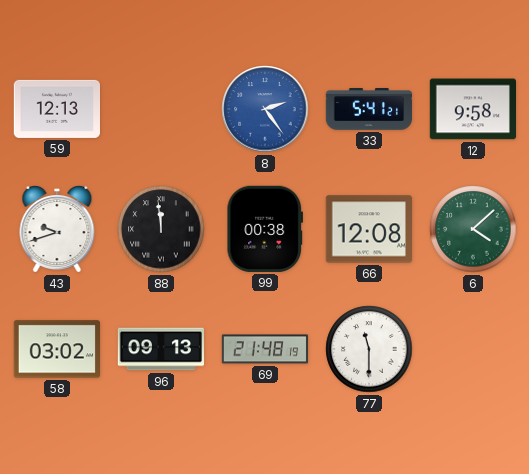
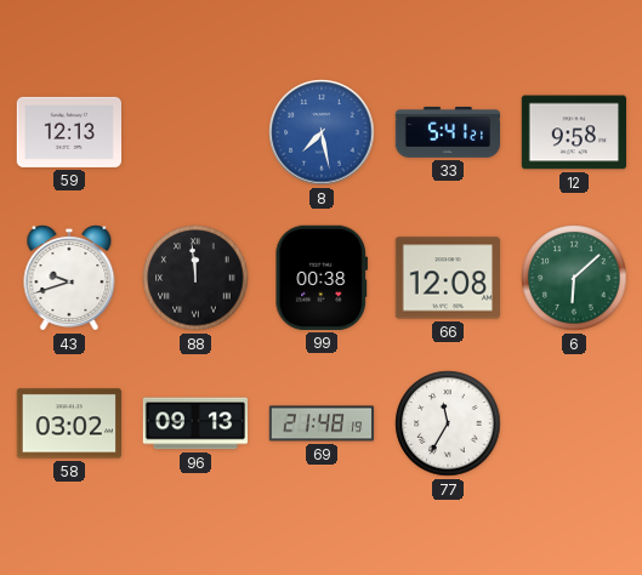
8: 2:24 -> 7:28 (322, 132)
6: 4:08 -> 6:08 (574, 278)
77: 11:30 -> 11:35 (448, 423)
